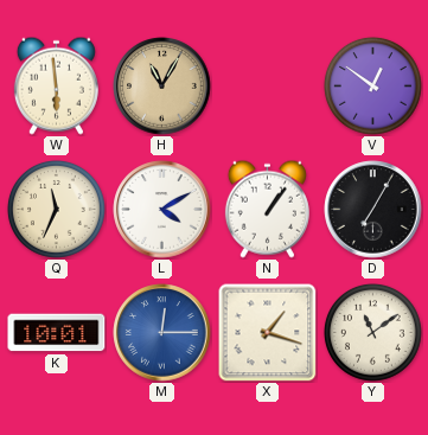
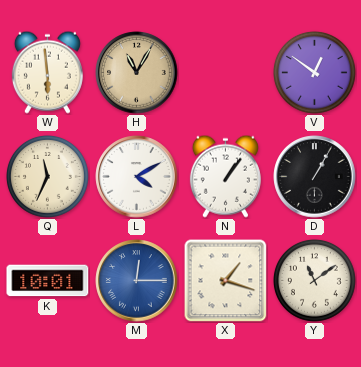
D: 7:05 -> 1:05 (315, 177)
